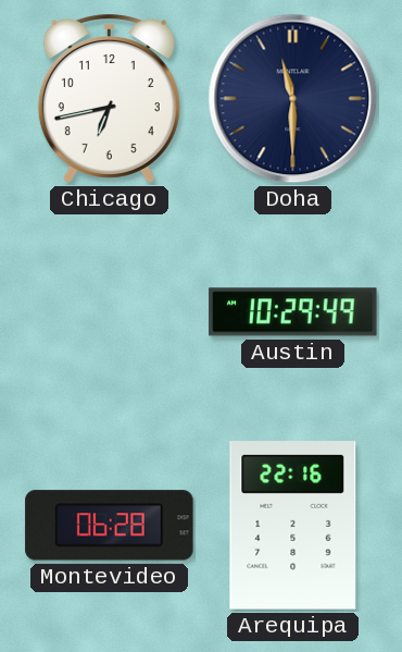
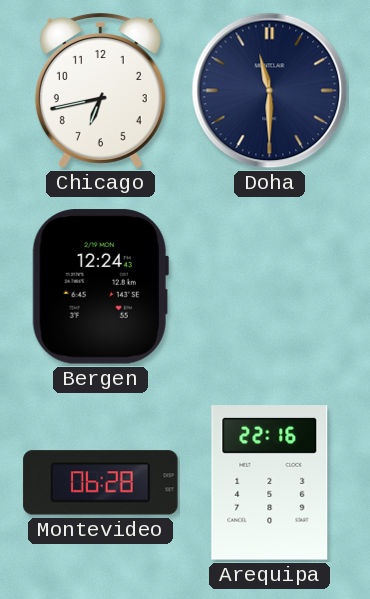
Bergen: none -> 12:24 (100, 287)
Austin: 10:29 -> none (293, 312)
